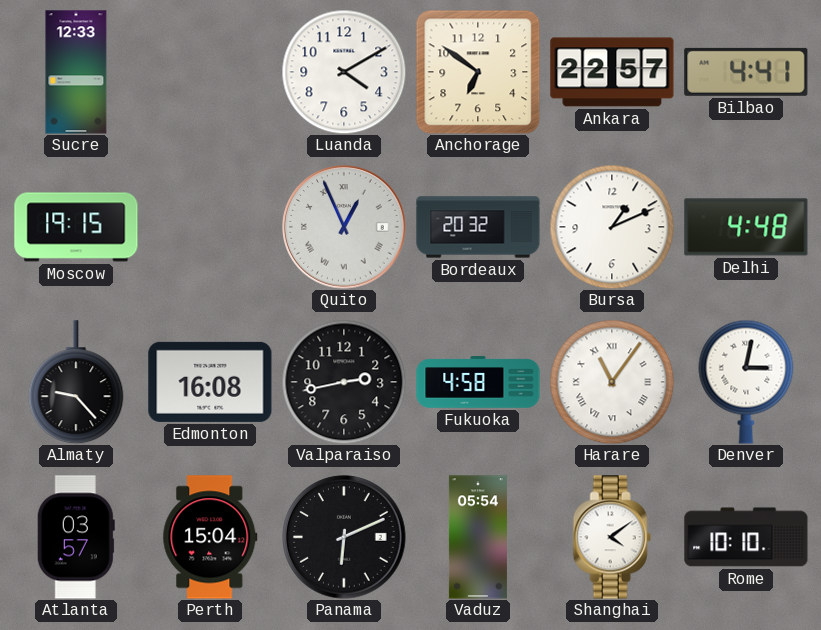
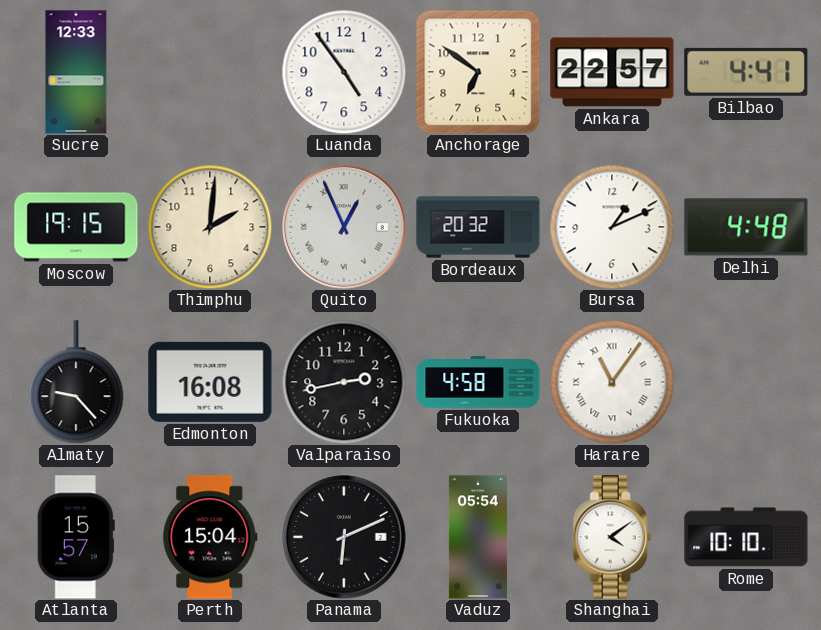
Luanda: 4:10 -> 4:54 (344, 72)
Thimphu: none -> 2:01 (210, 227)
Denver: 3:02 -> none (746, 382)
Atlanta: 03:57 -> 15:57 (76, 537)
